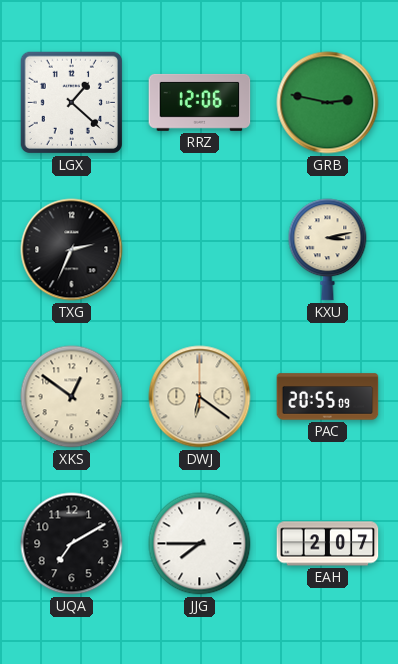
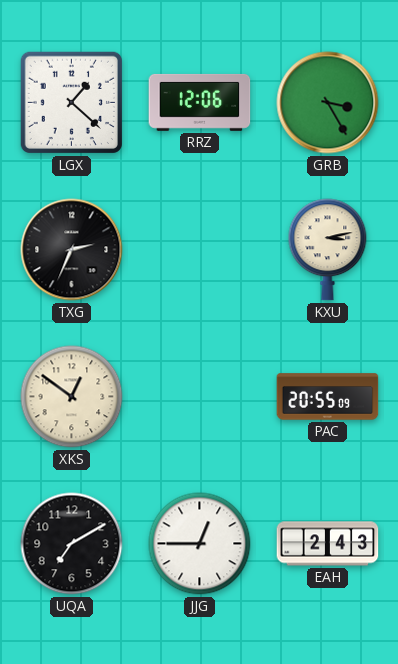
GRB: 2:47 -> 3:25 (328, 103)
DWJ: 6:21 -> none (200, 397)
JJG: 7:45 -> 12:45 (200, 544)
EAH: 2:07 -> 2:43 (328, 544)
